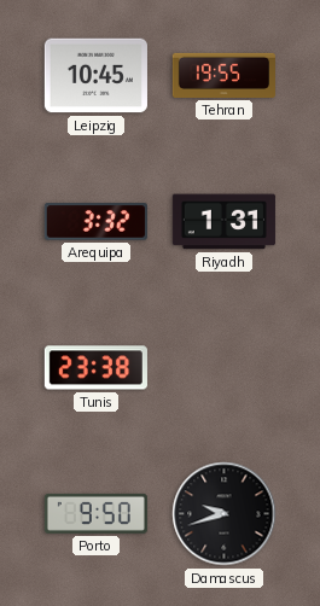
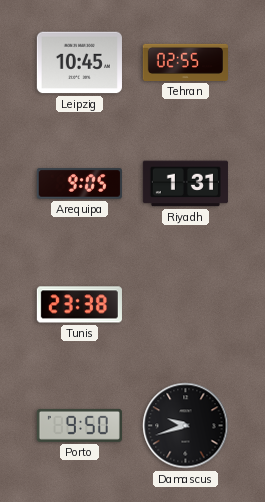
Tehran: 19:55 -> 02:55 (185, 62)
Arequipa: 3:32 -> 9:05 (79, 184)
